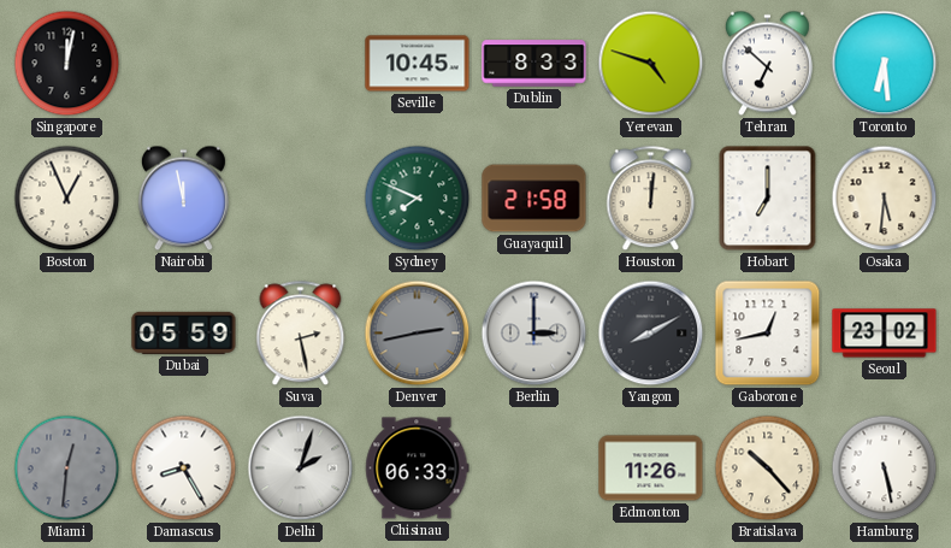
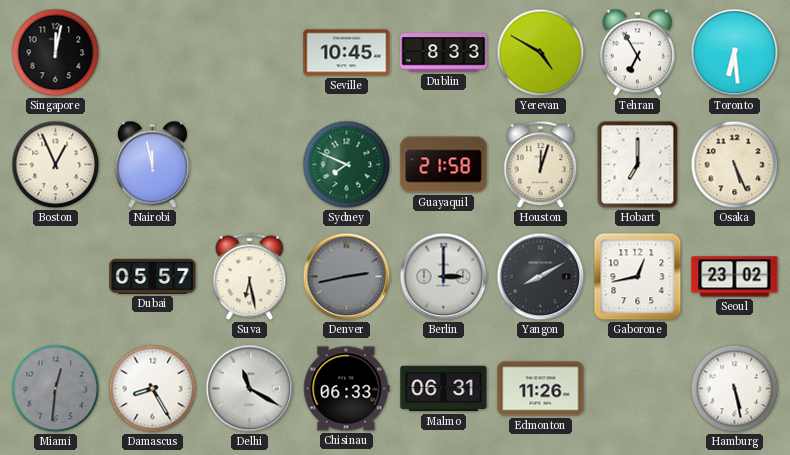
Yerevan: 4:48 -> 4:50 (541, 53)
Tehran: 6:52 -> 6:55 (637, 53)
Houston: 12:01 -> 12:03 (541, 165)
Osaka: 5:31 -> 5:26 (735, 165)
Dubai: 05:59 -> 05:57 (153, 276)
Suva: 2:28 -> 6:28 (250, 277)
Delhi: 2:03 -> 11:20 (250, 389)
Malmo: none -> 06:31 (444, 389)
Bratislava: 10:23 -> none (768, 469)
